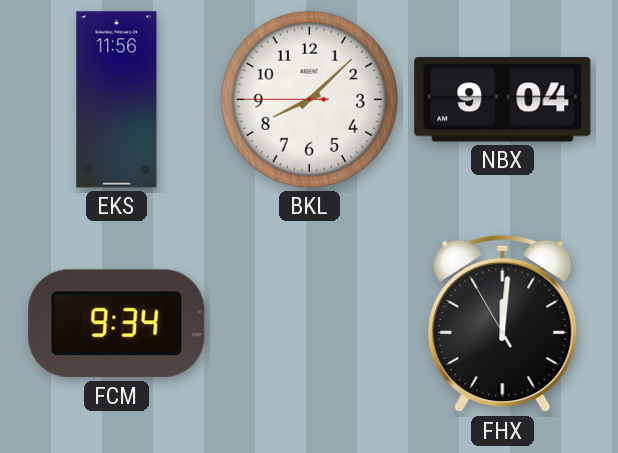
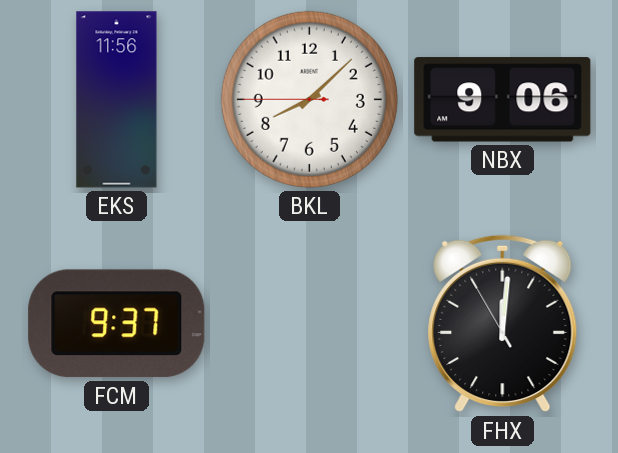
NBX: 9:04 -> 9:06 (503, 100)
FCM: 9:34 -> 9:37 (117, 324)
